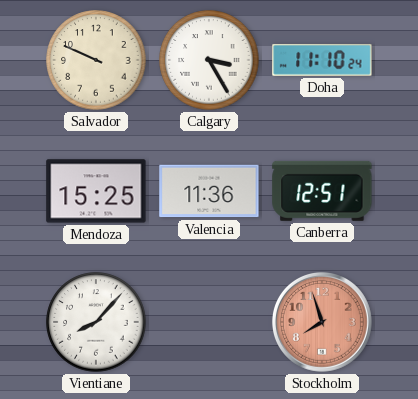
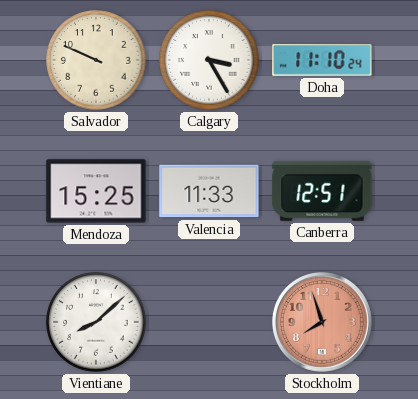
Valencia: 11:36 -> 11:33 (209, 191)
Vientiane: 8:07 -> 8:08 (96, 322)
